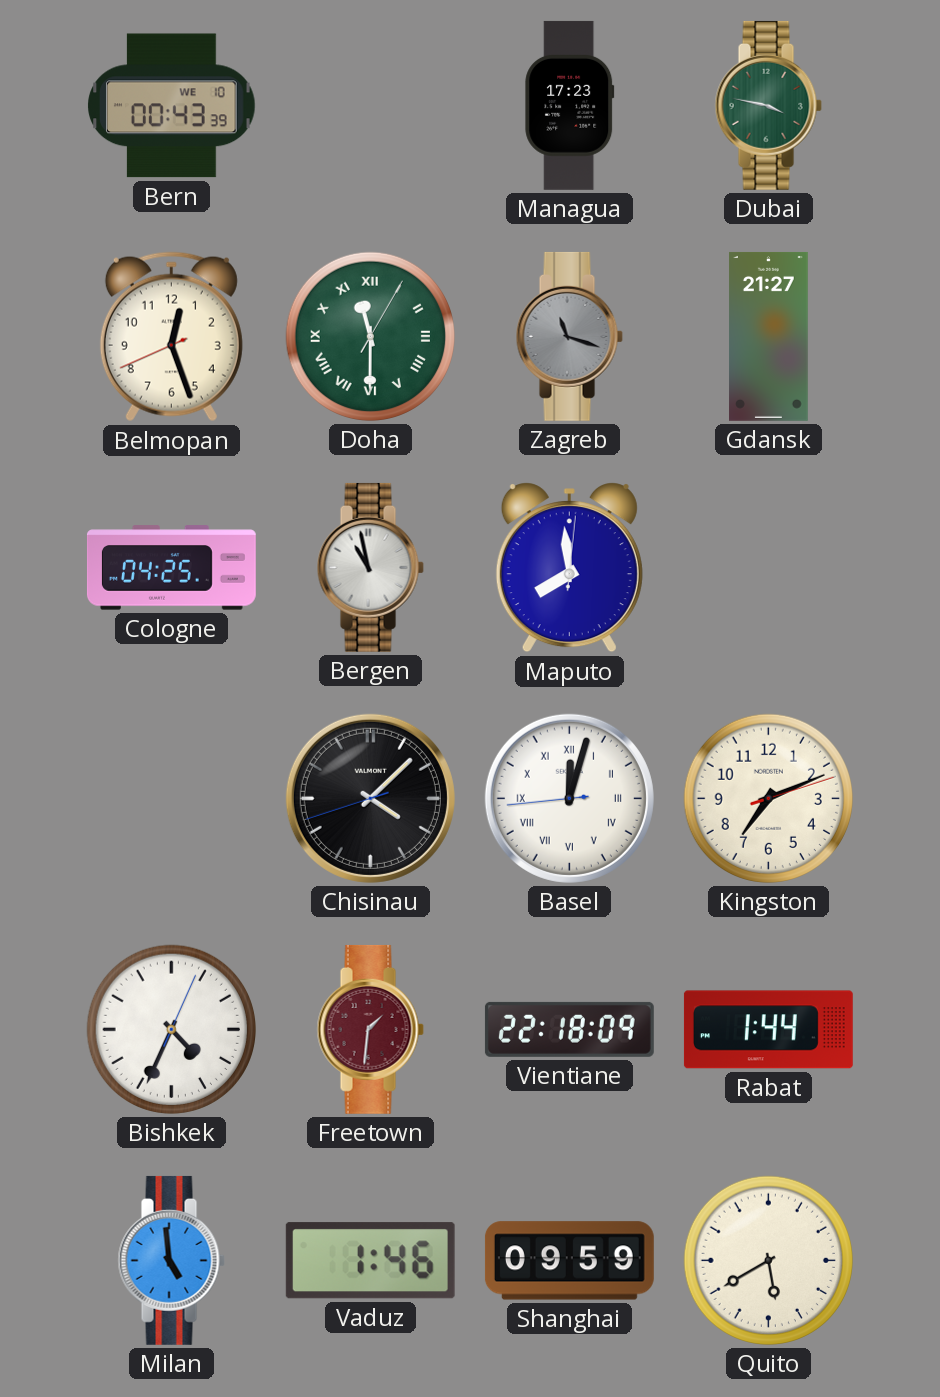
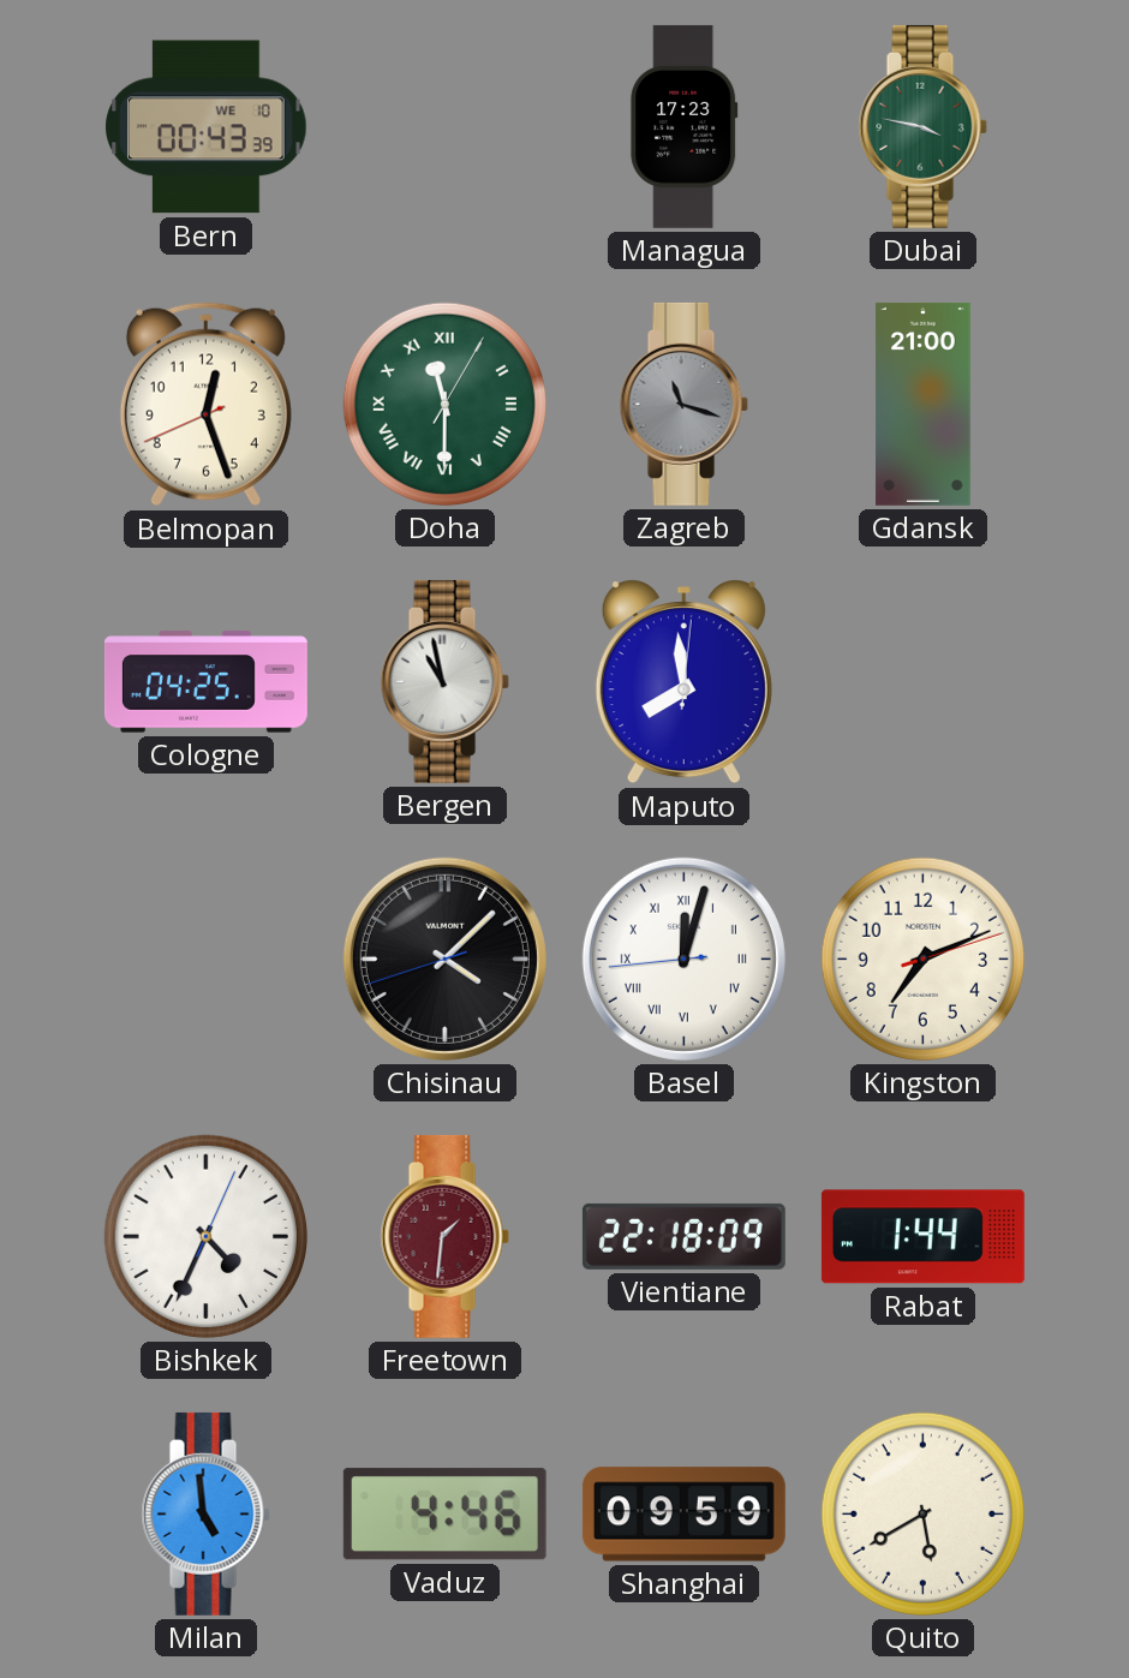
Gdansk: 21:27 -> 21:00 (924, 404)
Vaduz: 1:46 -> 4:46 (444, 1515)
